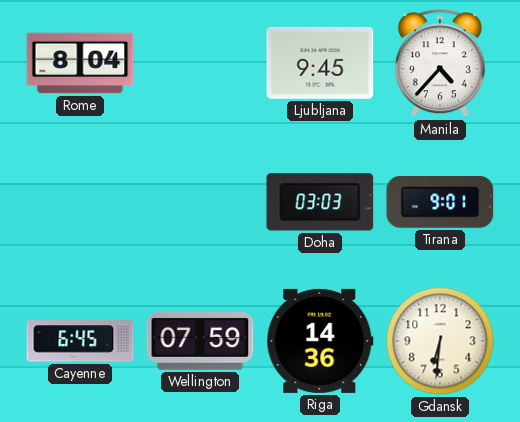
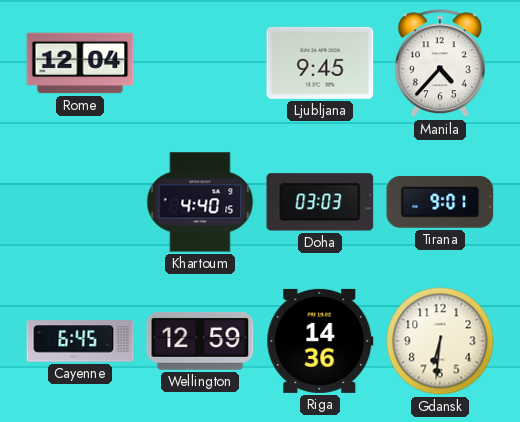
Rome: 8:04 -> 12:04 (80, 63)
Khartoum: none -> 4:40 (200, 202)
Wellington: 07:59 -> 12:59 (200, 341)
